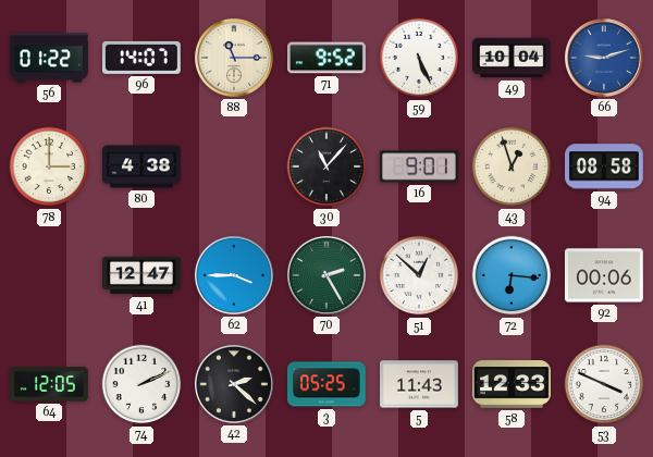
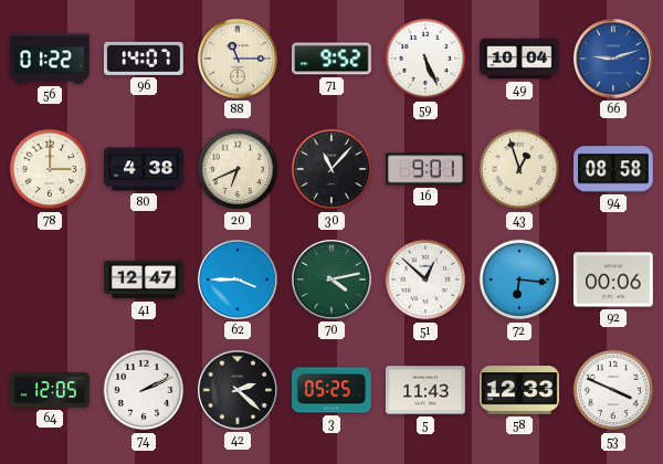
20: none -> 6:41 (238, 169)
70: 2:25 -> 4:13 (331, 280)
